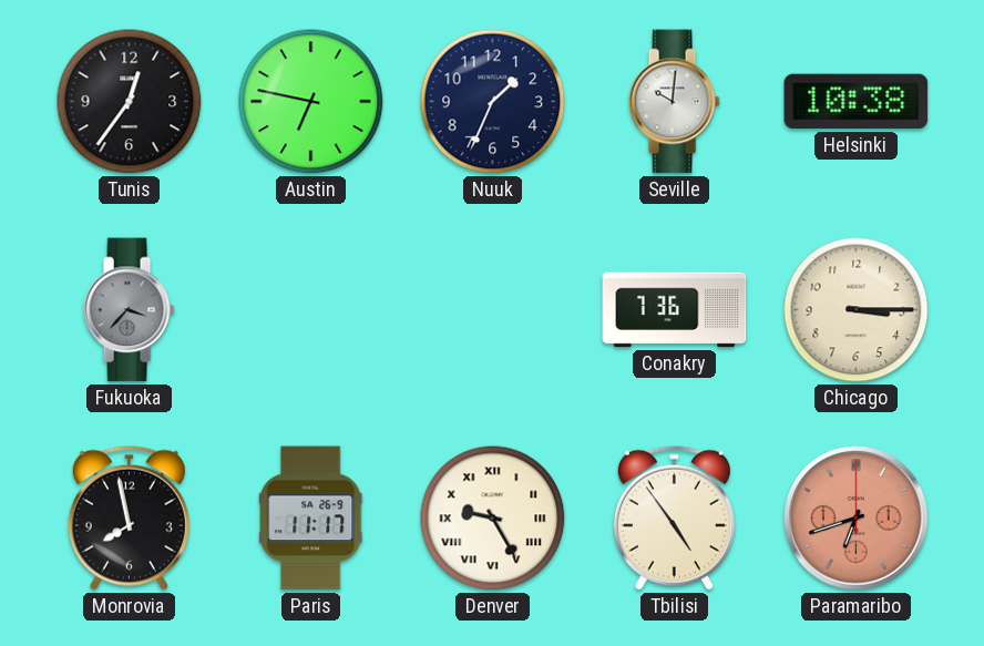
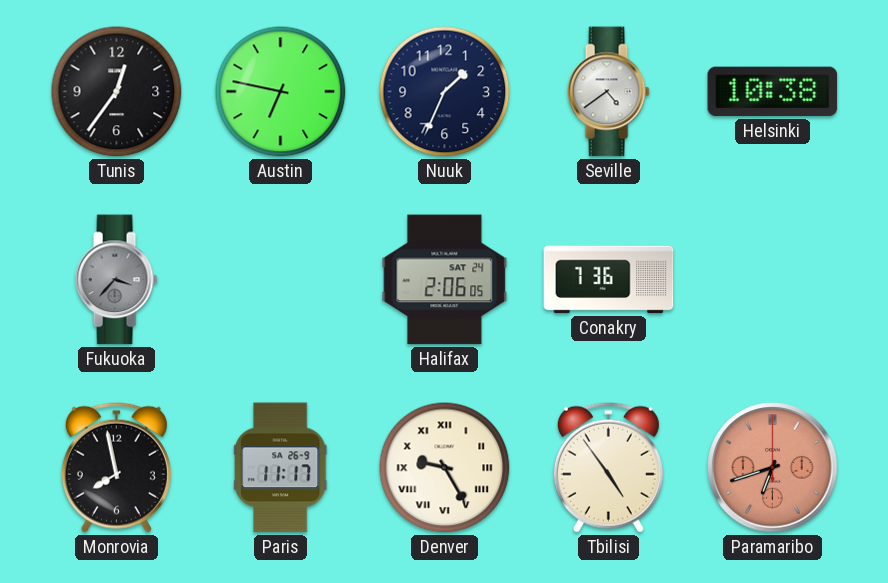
Seville: 10:01 -> 4:39 (608, 92)
Halifax: none -> 2:06 (445, 280)
Chicago: 3:15 -> none (857, 310)
